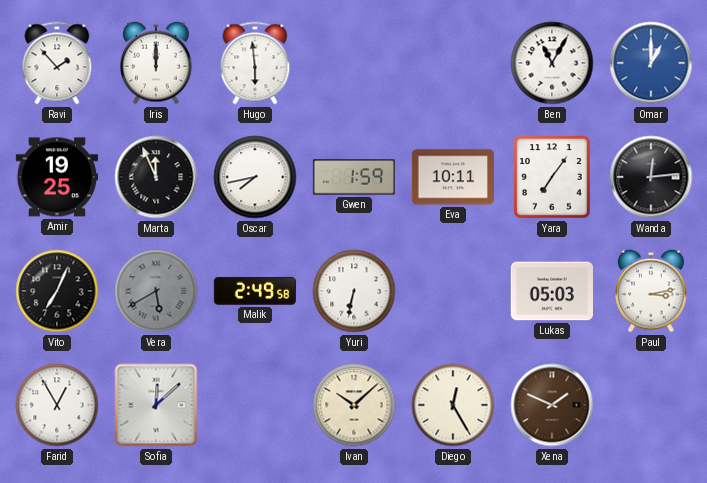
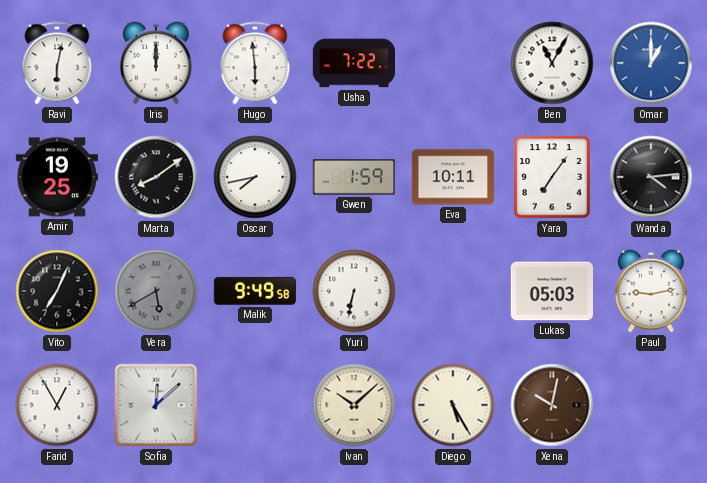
Ravi: 1:53 -> 6:02 (57, 63)
Usha: none -> 7:22 (354, 63)
Marta: 11:56 -> 8:09 (156, 177)
Wanda: 12:14 -> 4:14 (651, 177)
Malik: 2:49 -> 9:49 (254, 291)
Paul: 3:13 -> 9:13 (651, 291)
Diego: 12:25 -> 5:25 (453, 405)
Xena: 1:49 -> 10:02 (552, 405)
